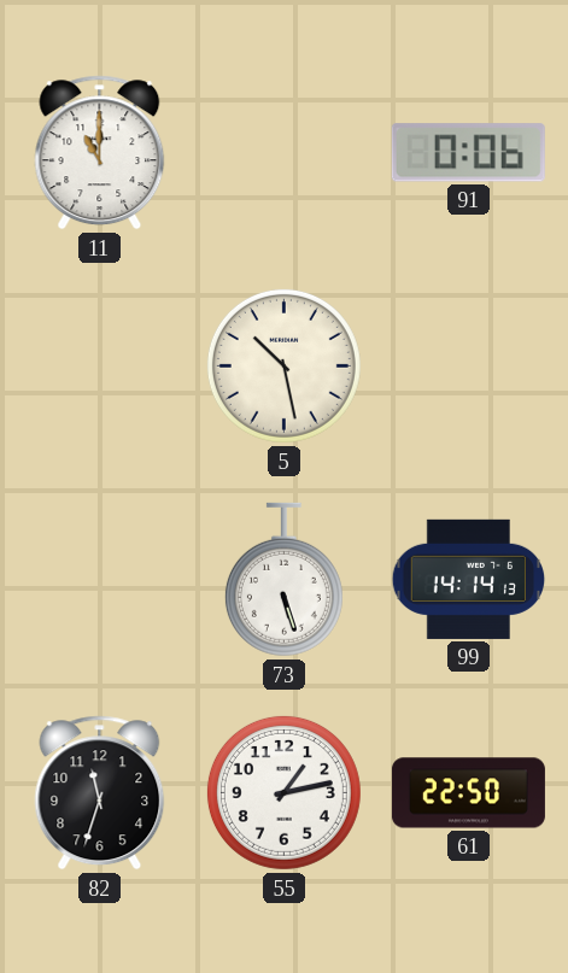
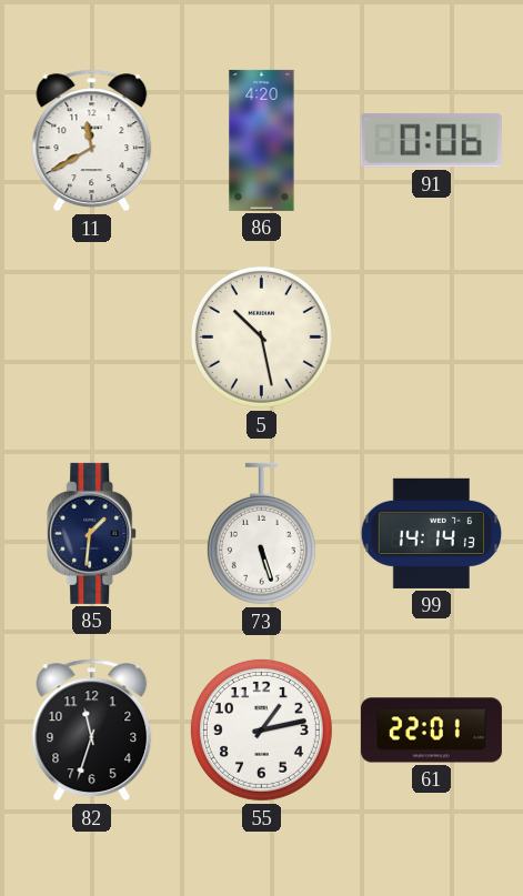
11: 11:00 -> 11:40 (92, 141)
86: none -> 4:20 (262, 140)
85: none -> 1:31 (92, 533)
61: 22:50 -> 22:01 (431, 731)
